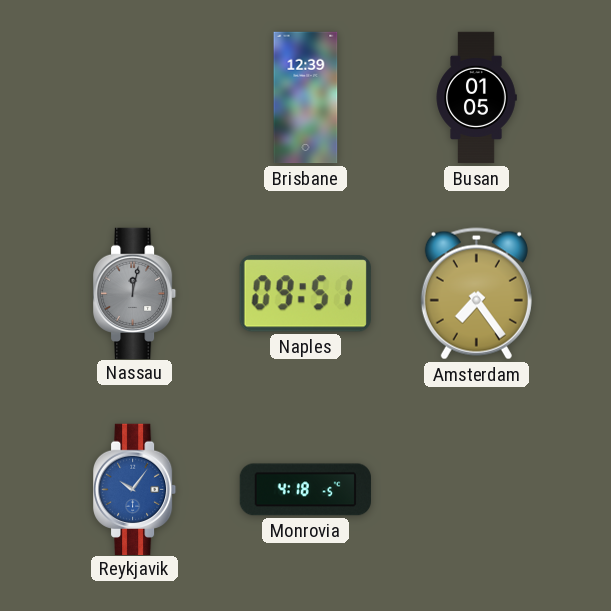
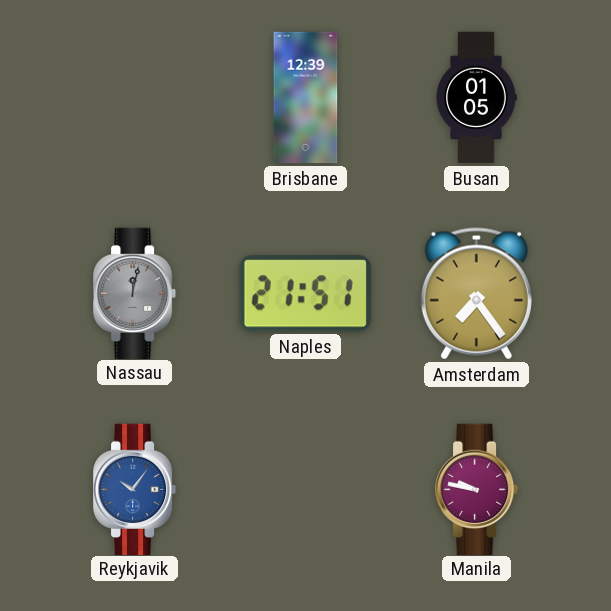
Naples: 09:51 -> 21:51 (305, 294)
Monrovia: 4:18 -> none (305, 490)
Manila: none -> 9:47 (478, 489)
